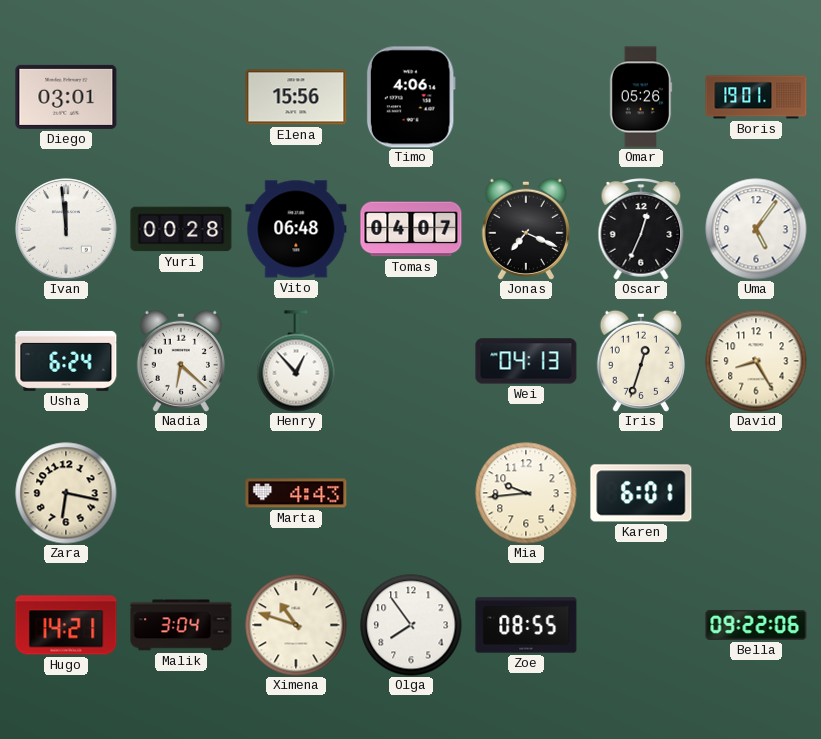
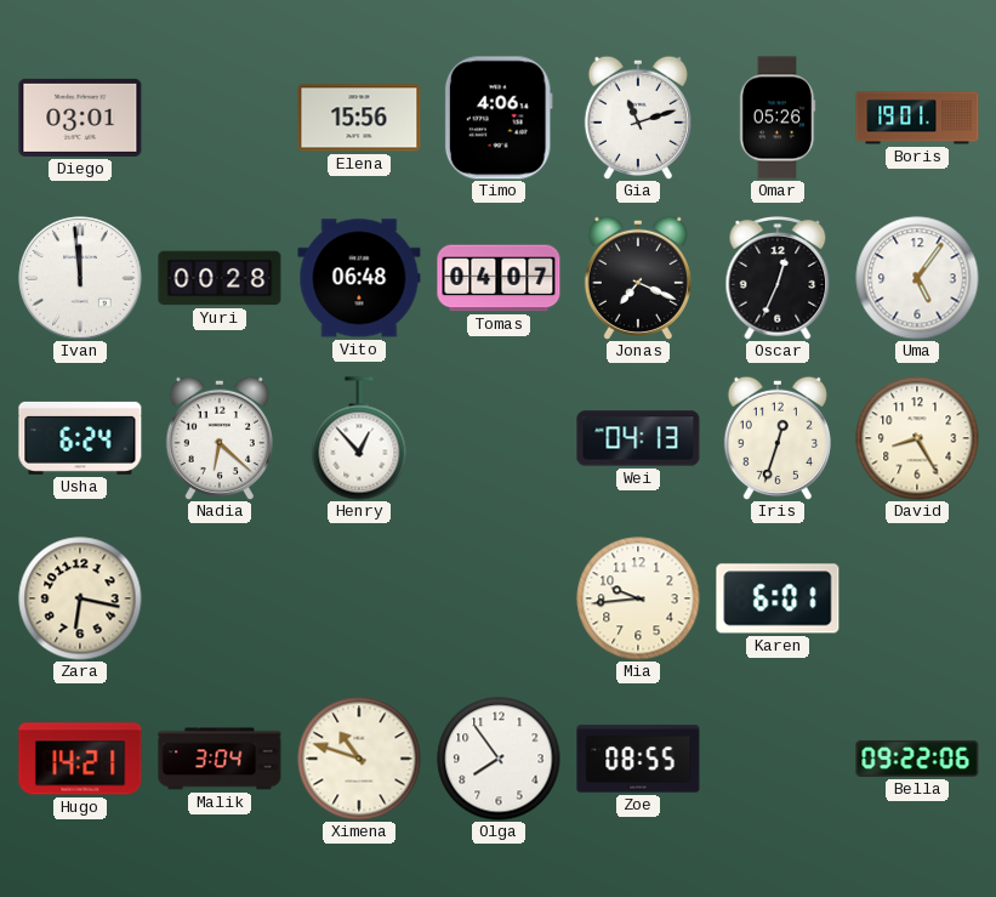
Gia: none -> 11:12 (638, 118)
Marta: 4:43 -> none (296, 493)
